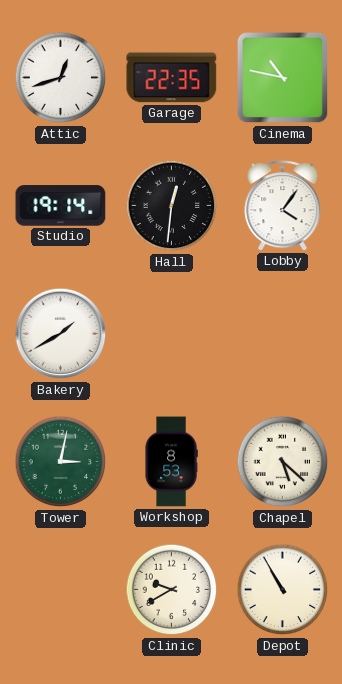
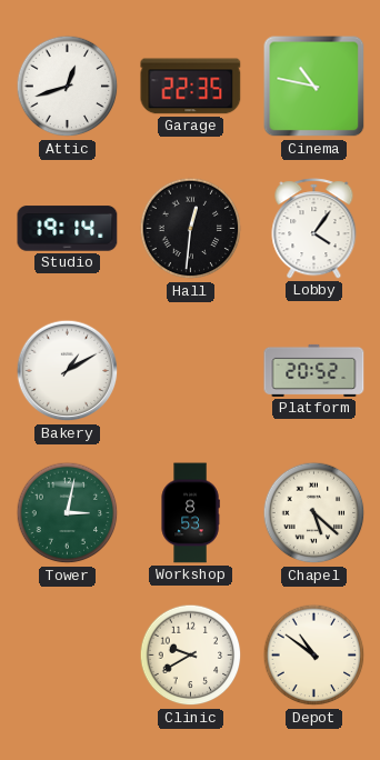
Bakery: 1:40 -> 1:10 (68, 371)
Platform: none -> 20:52 (314, 370)
Depot: 10:55 -> 10:51 (314, 656)
